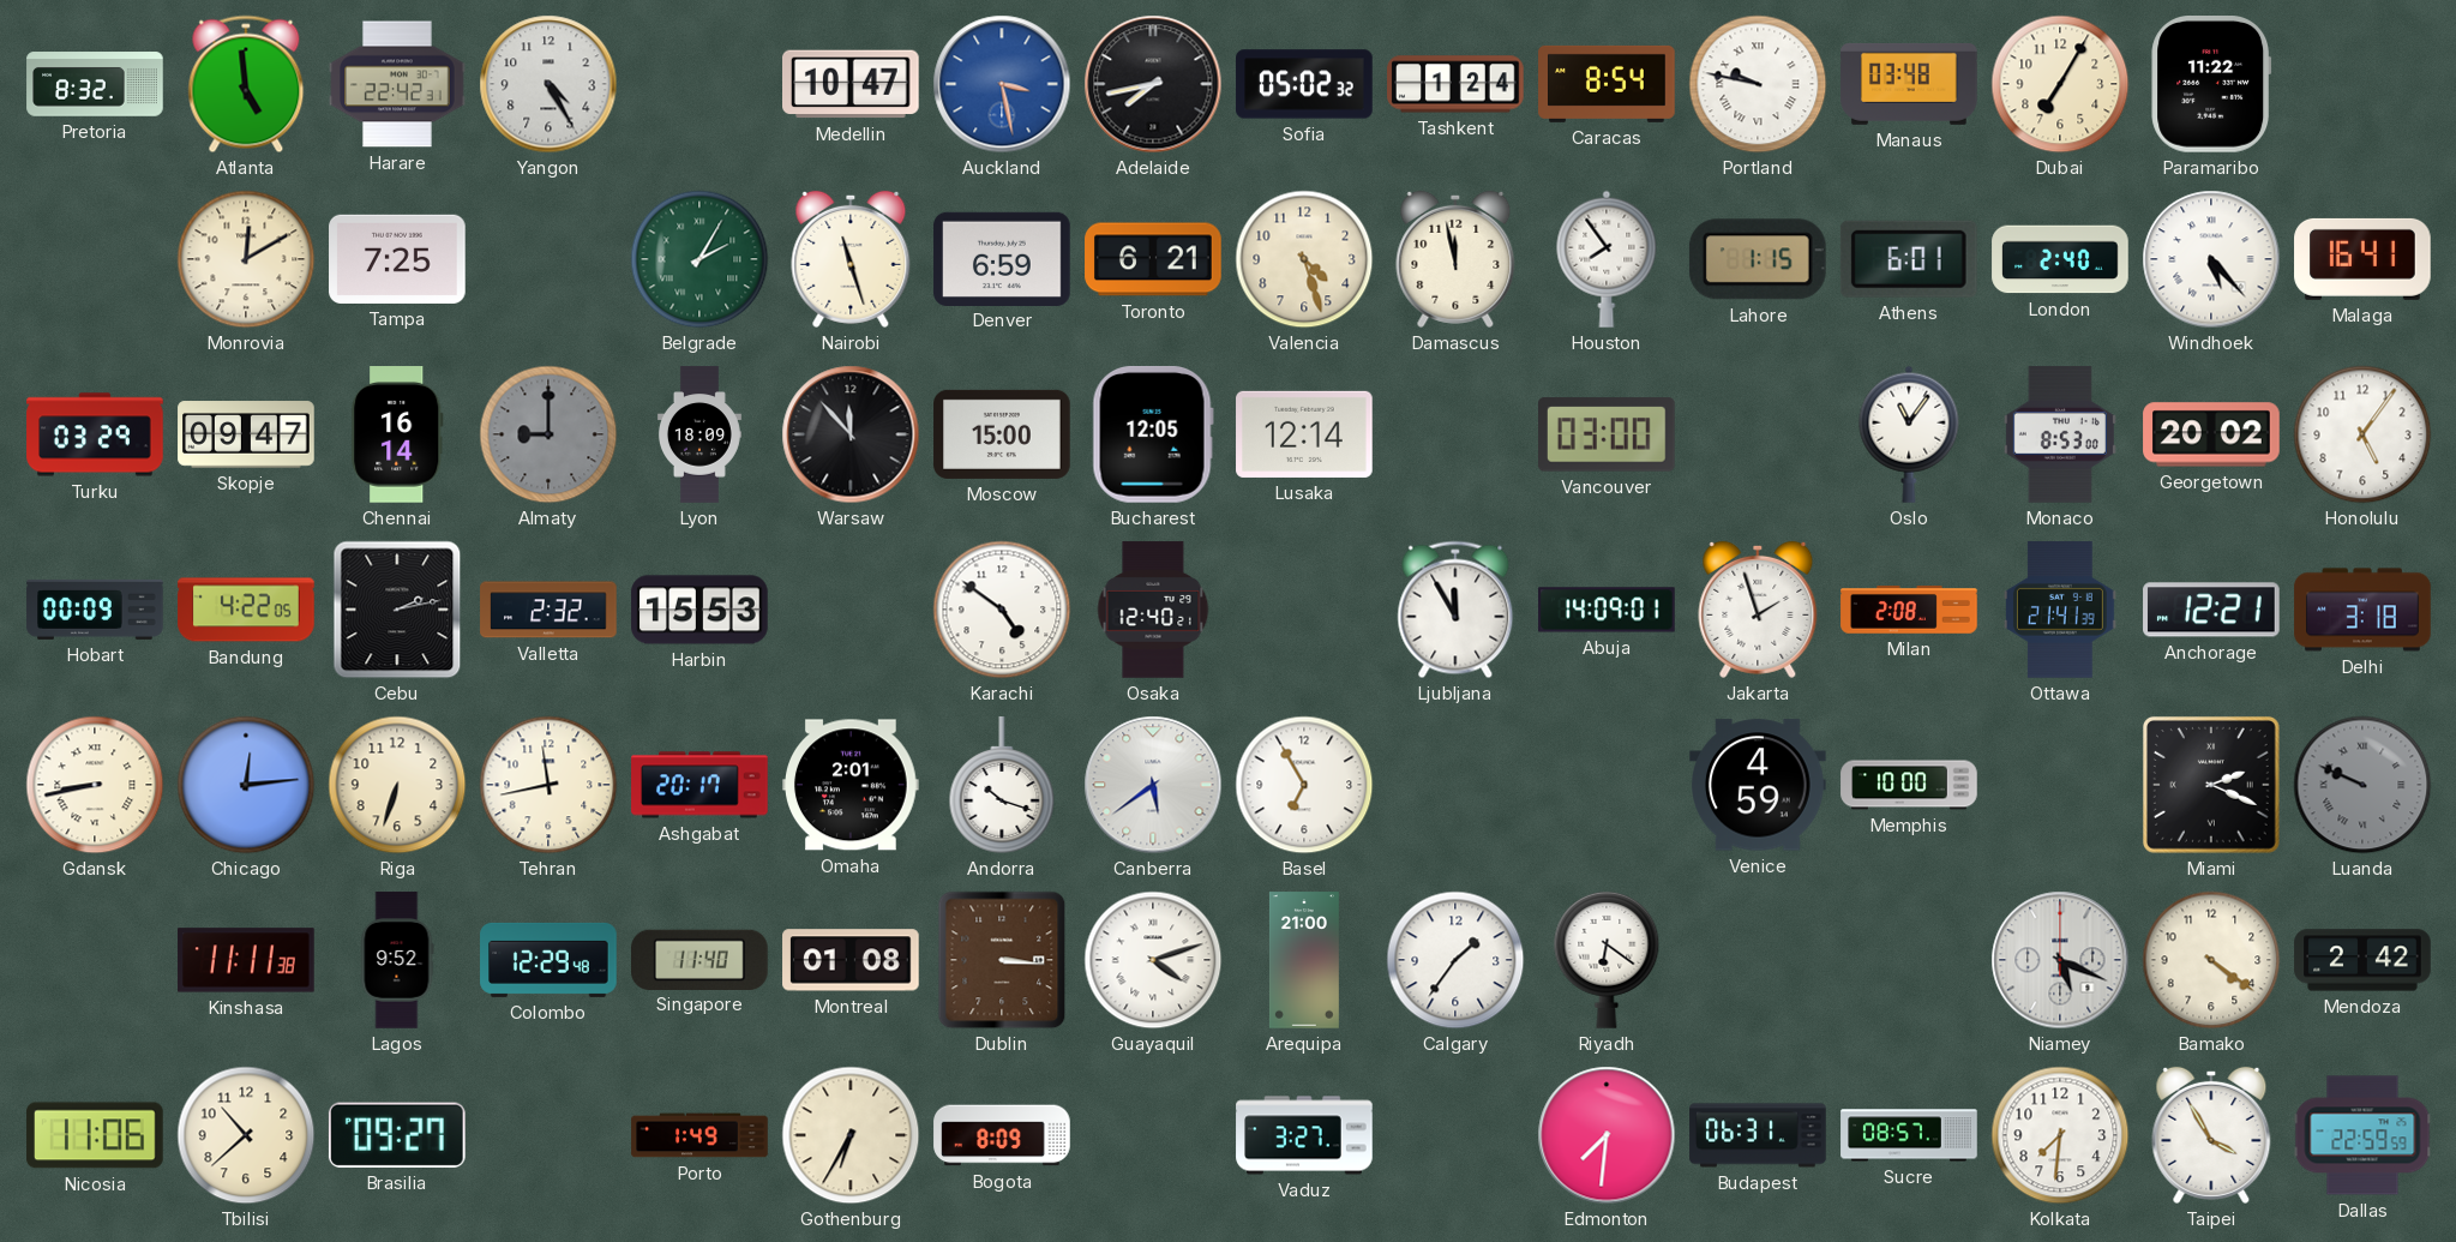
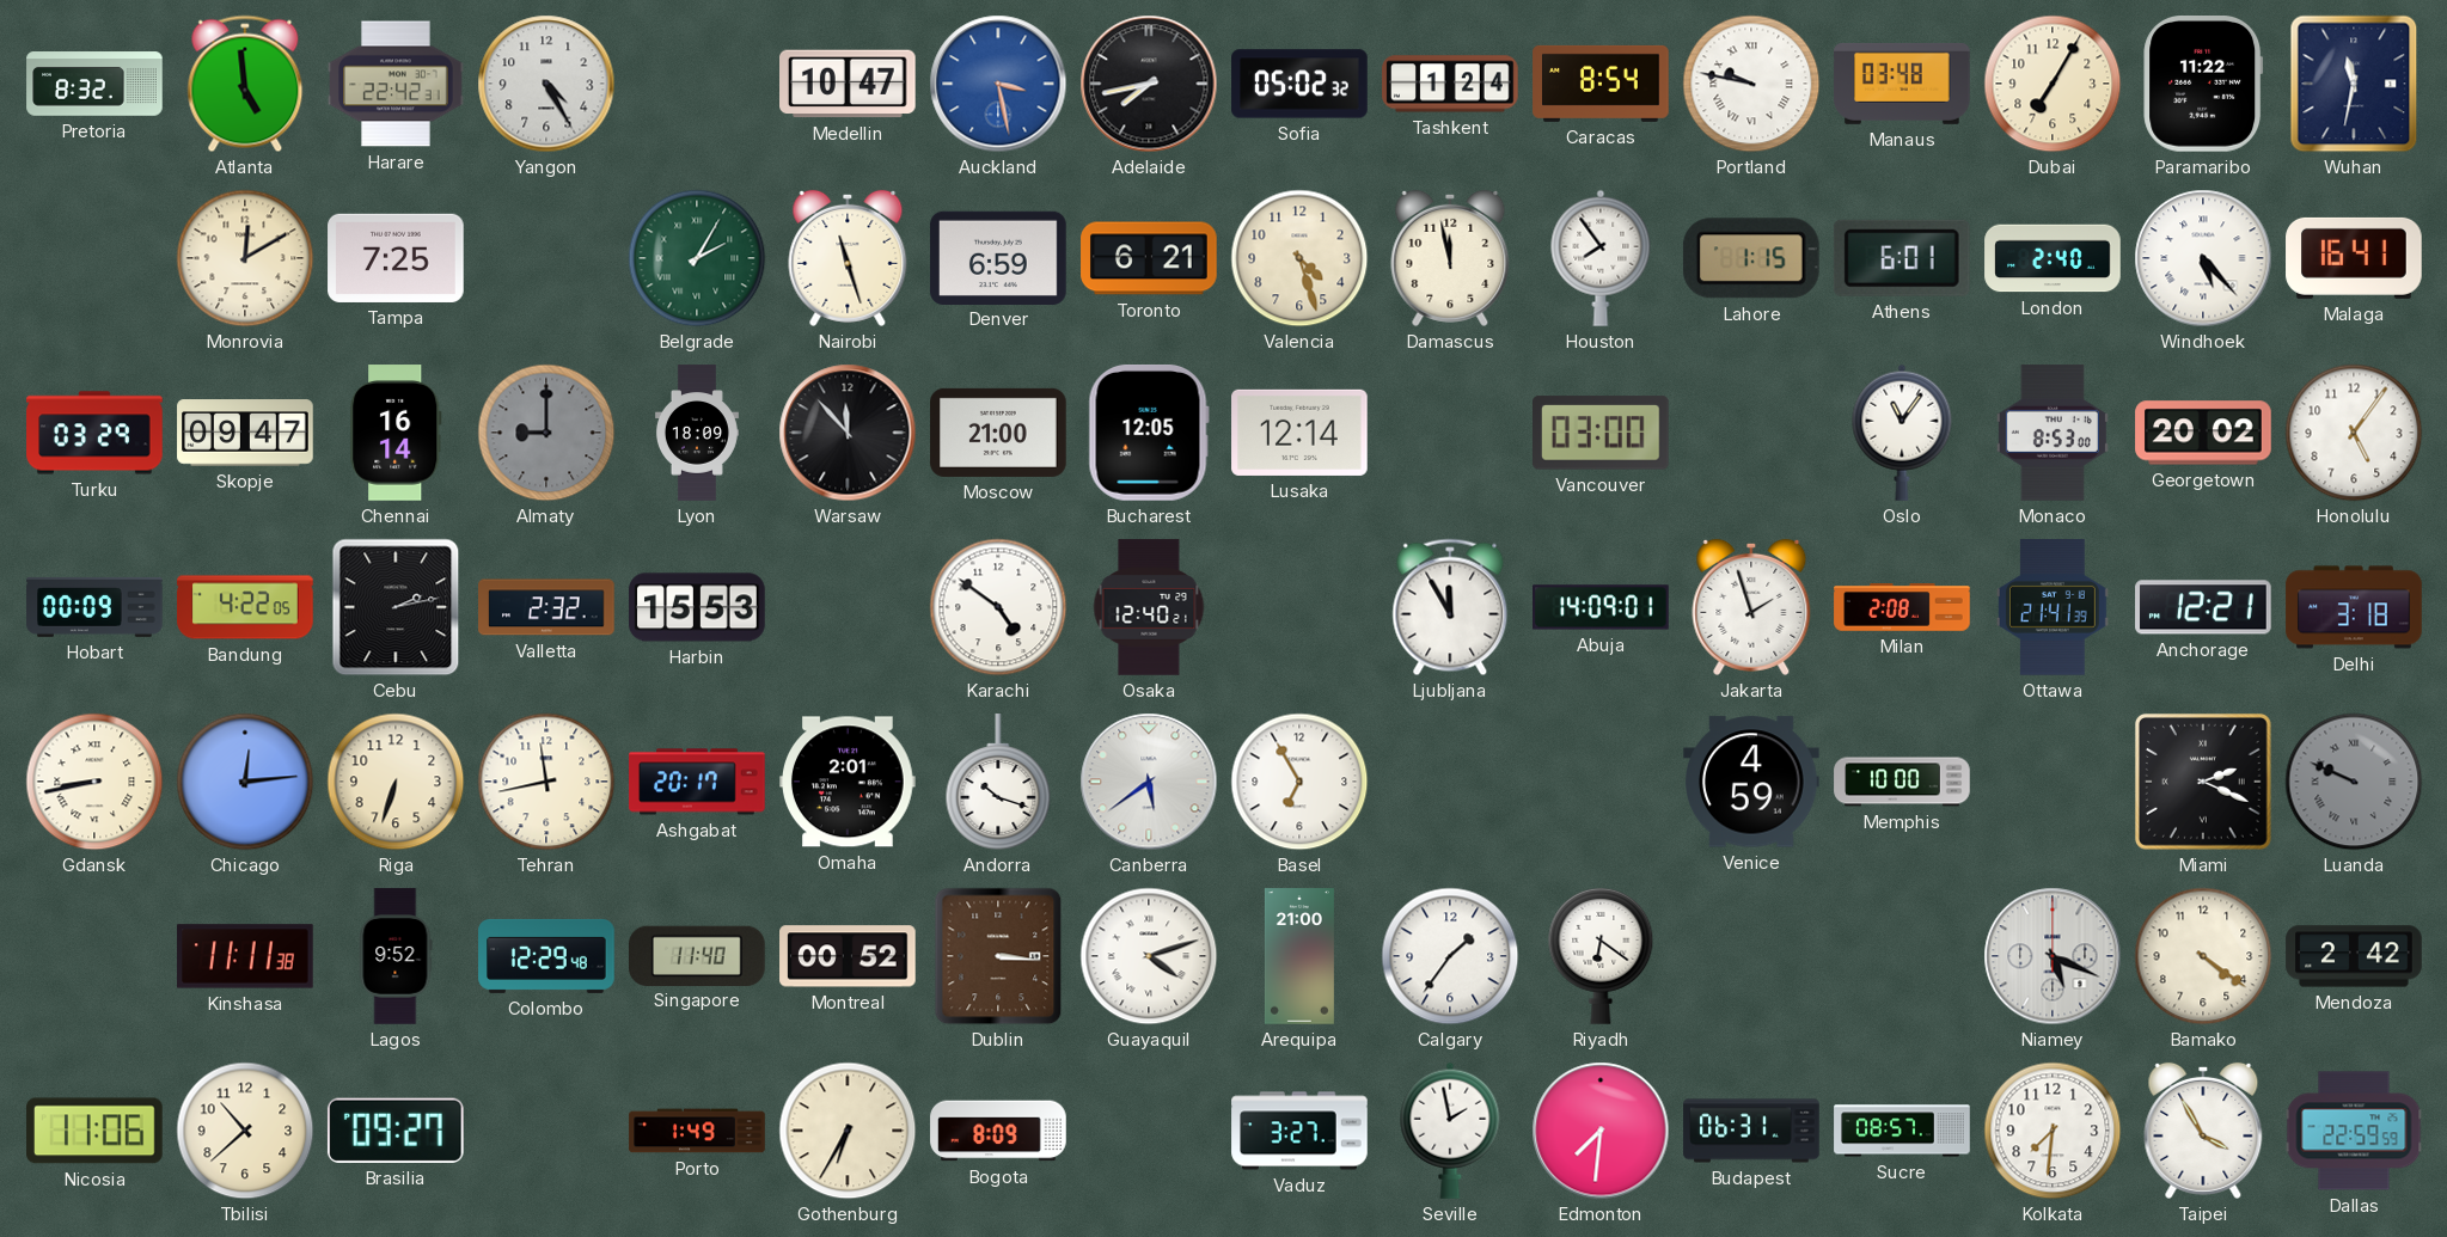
Wuhan: none -> 11:32 (2354, 84)
Moscow: 15:00 -> 21:00 (998, 433)
Montreal: 01:08 -> 00:52 (848, 956)
Seville: none -> 1:58 (1450, 1131)
